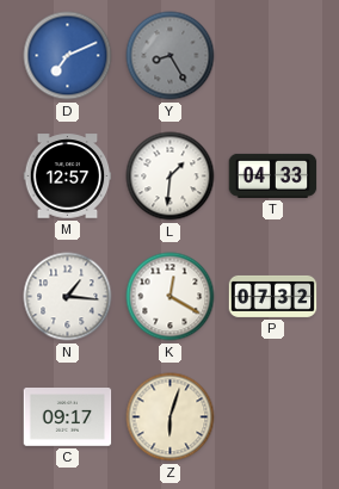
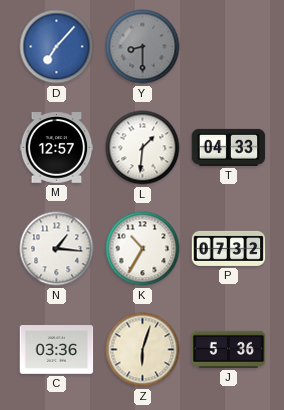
D: 7:11 -> 7:07 (57, 47)
Y: 8:25 -> 8:30 (143, 47)
K: 12:20 -> 10:35 (143, 249)
C: 09:17 -> 03:36 (57, 350)
J: none -> 5:36 (229, 349)
